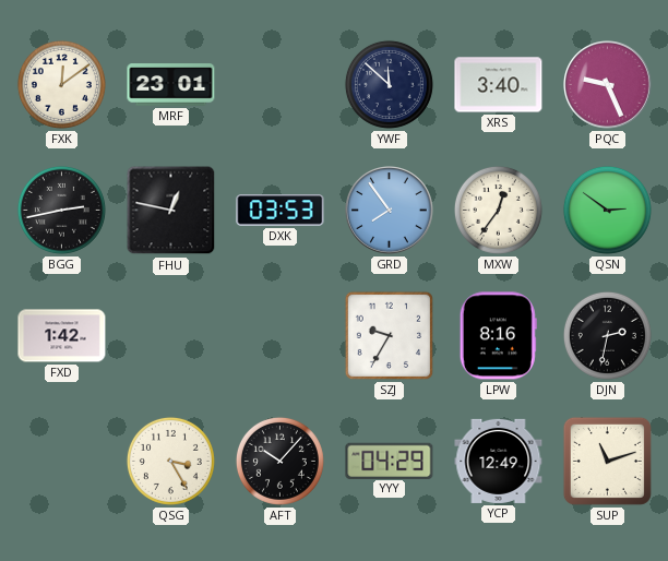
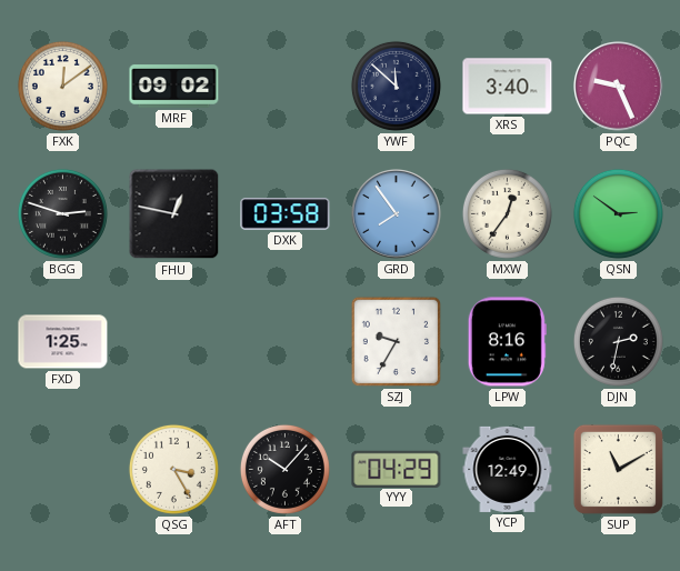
MRF: 23:01 -> 09:02 (174, 87)
BGG: 2:43 -> 2:48 (62, 213)
DXK: 03:53 -> 03:58 (286, 214)
FXD: 1:42 -> 1:25 (63, 342)
SUP: 11:12 -> 11:10 (618, 469)
